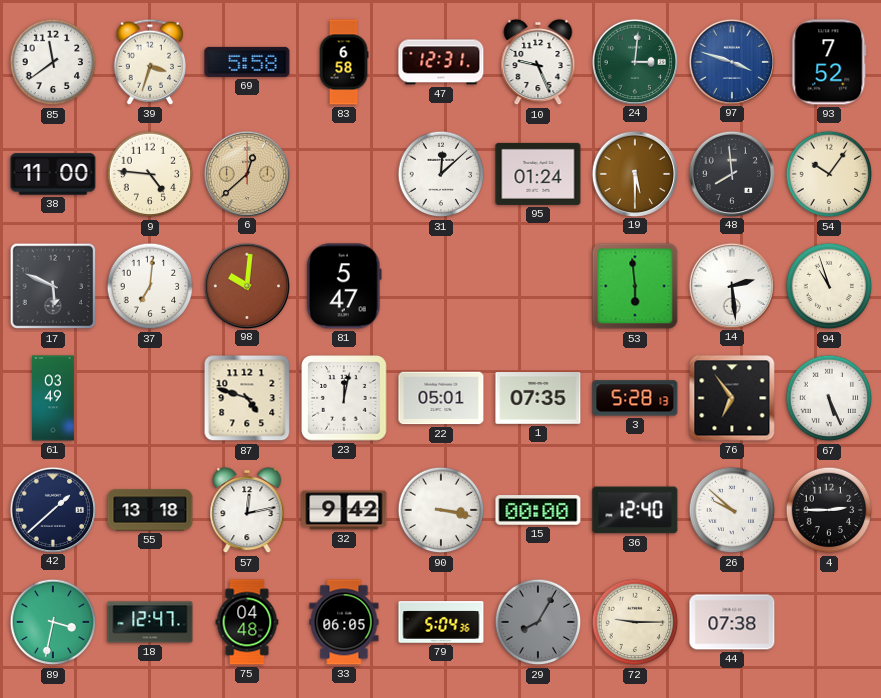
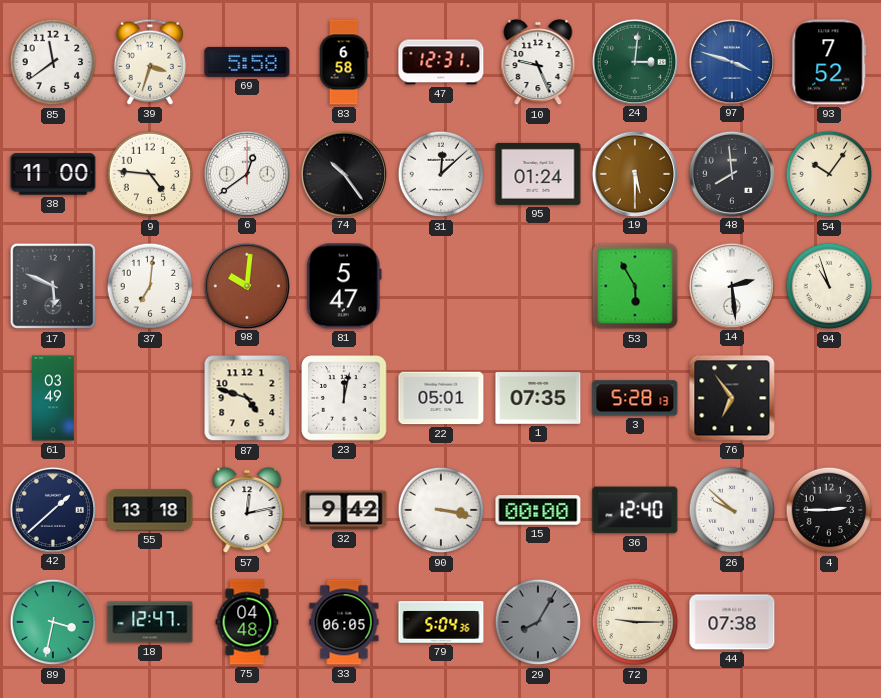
6: 12:38 -> 12:39 (246, 173)
6 dial: champagne -> white (246, 173)
74: none -> 10:24 (343, 173)
53: 5:59 -> 5:55 (635, 286)
67: 5:26 -> none (829, 398)
